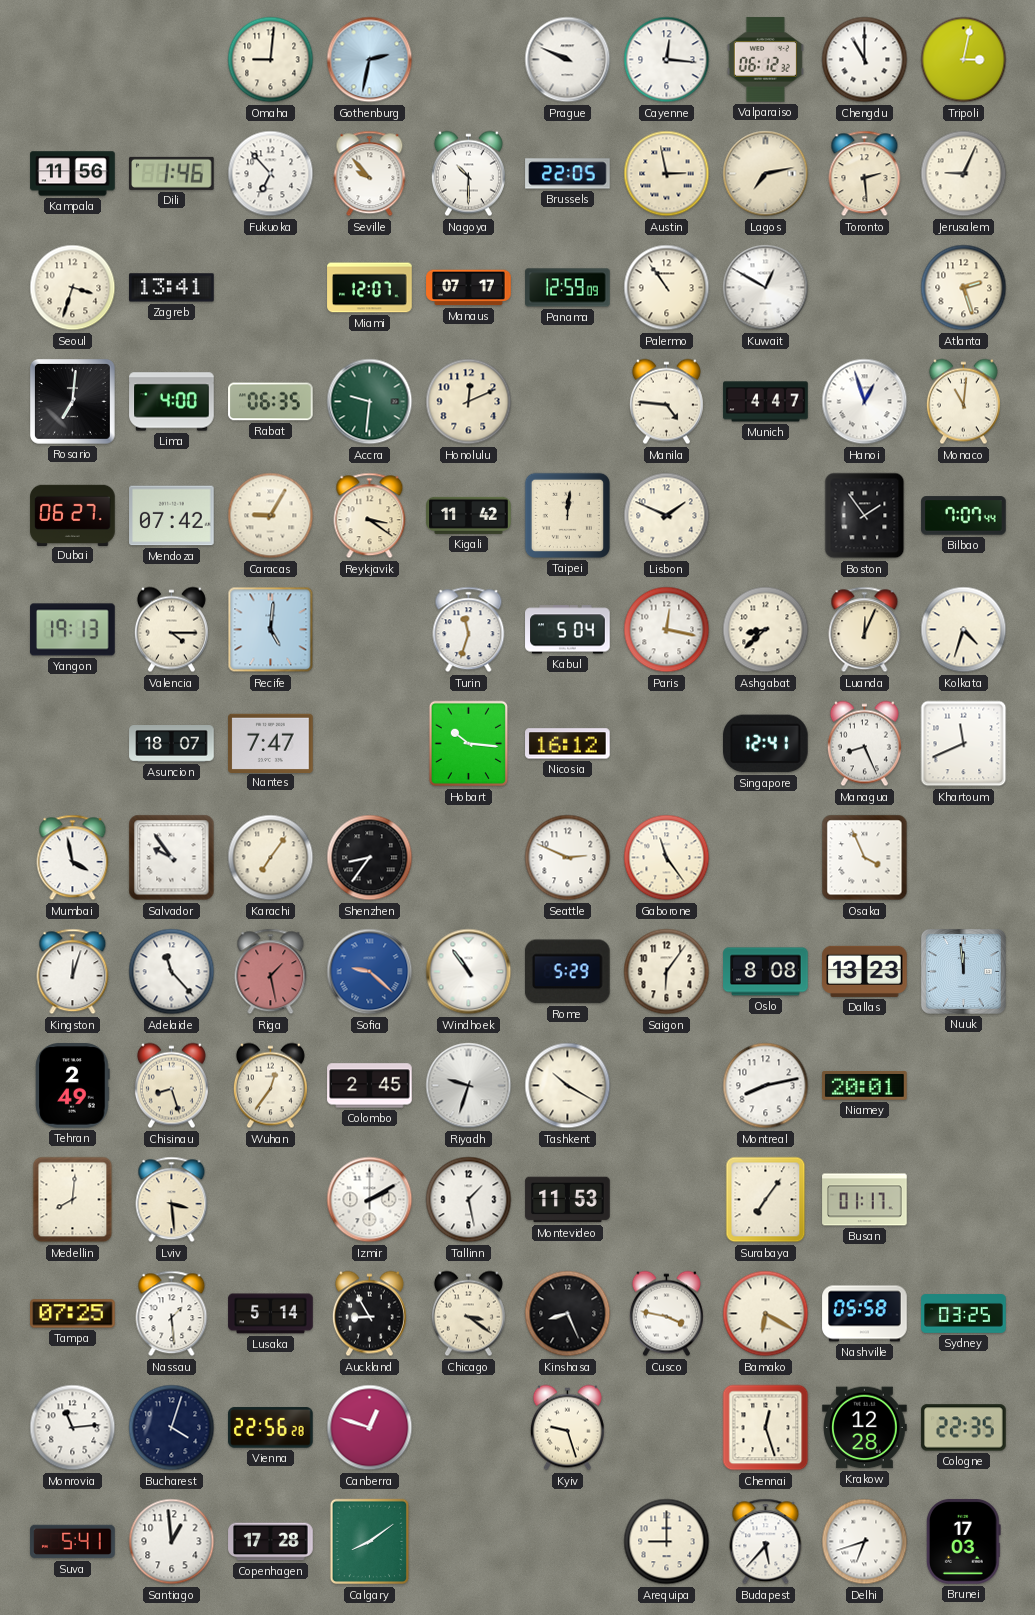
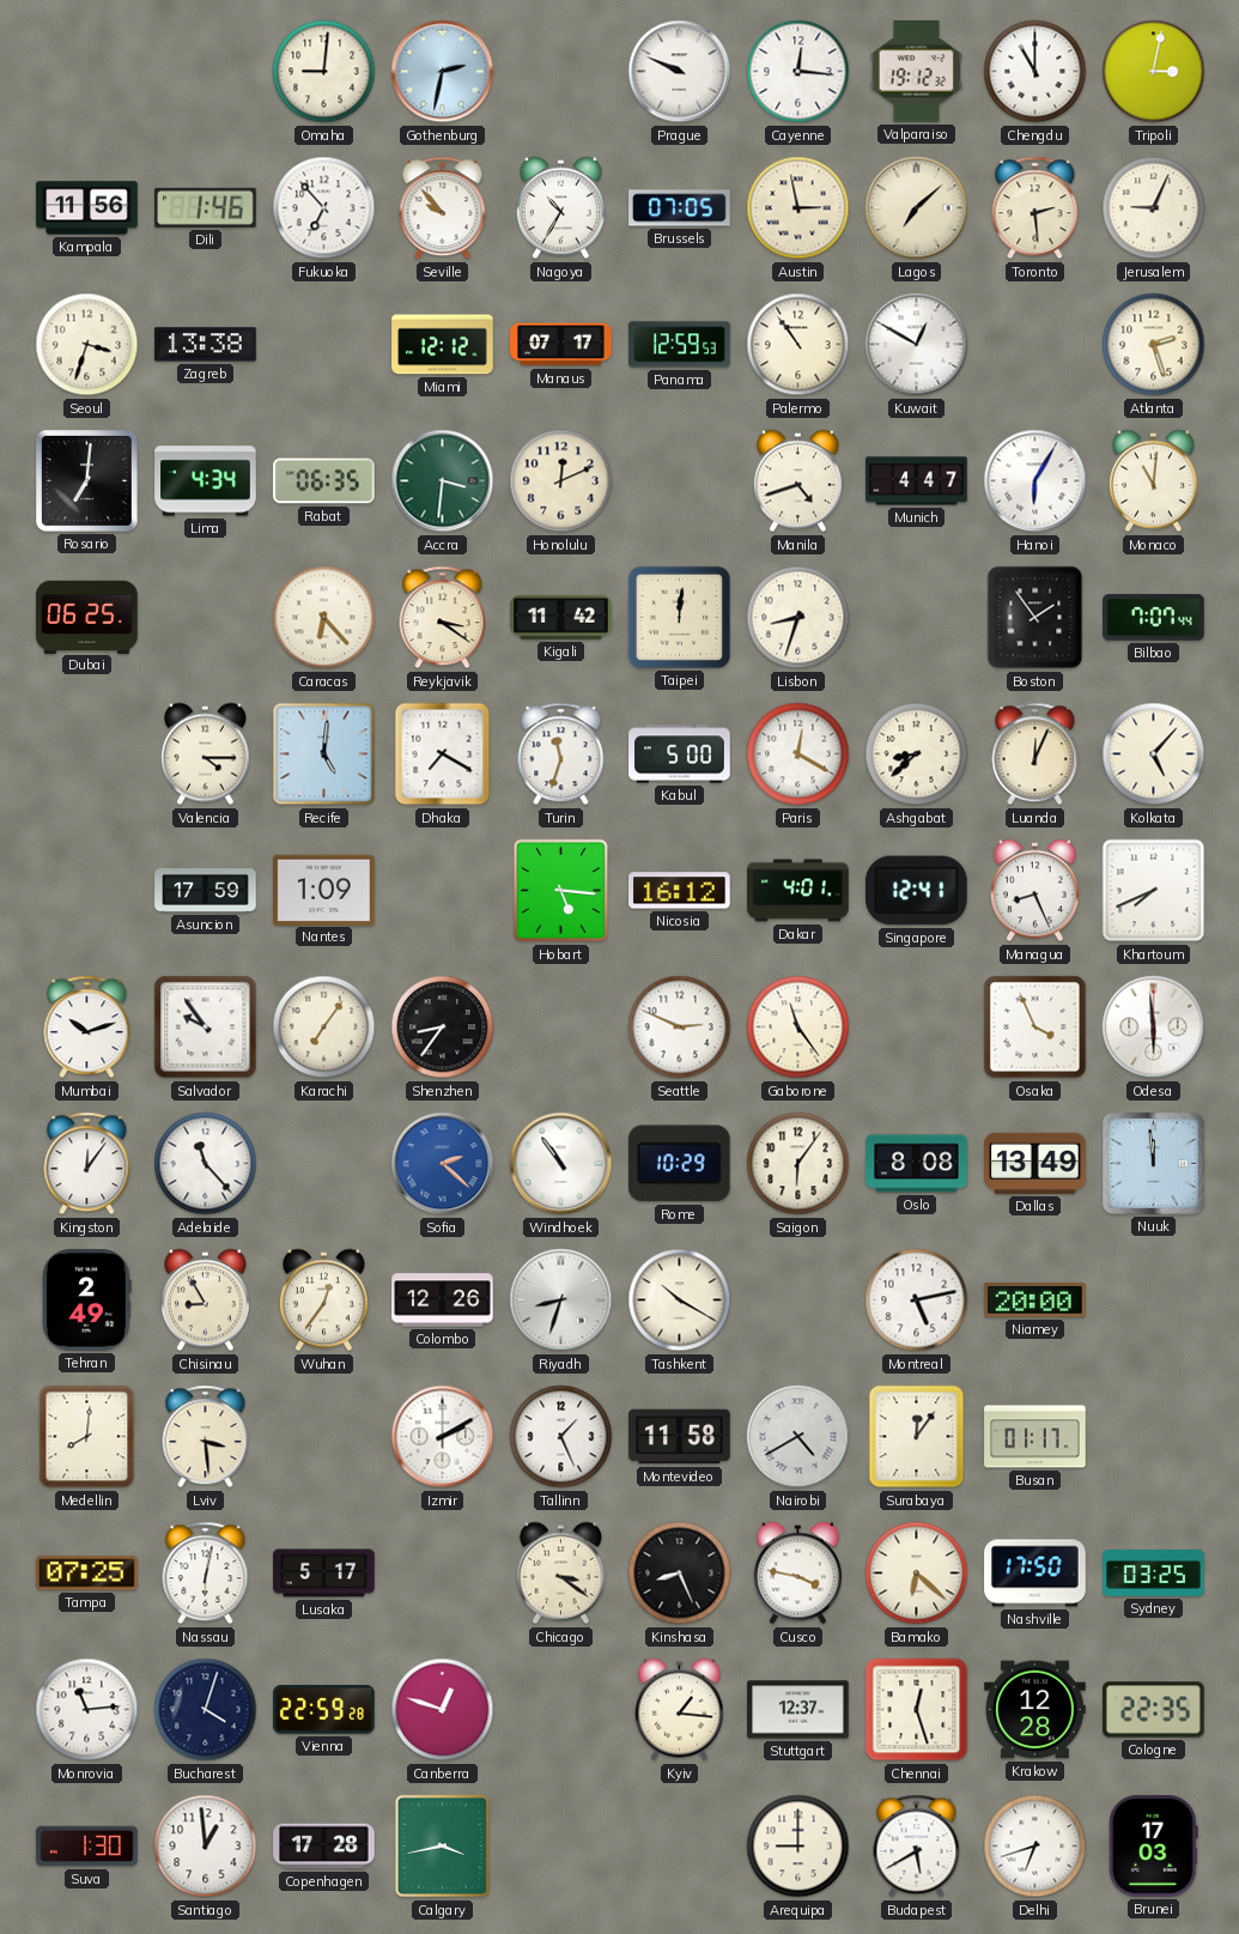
Valparaiso: 06:12 -> 19:12 (916, 72)
Nagoya: 10:30 -> 10:35 (560, 208)
Brussels: 22:05 -> 07:05 (680, 208)
Lagos: 7:13 -> 7:08 (917, 208)
Zagreb: 13:41 -> 13:38 (206, 345)
Miami: 12:07 -> 12:12 (443, 345)
Panama: 12:59:09 -> 12:59:53 (680, 345)
Lima: 4:00 -> 4:34 (206, 481)
Accra: 9:31 -> 3:31 (443, 481)
Manila: 4:46 -> 4:42 (797, 481)
Hanoi: 12:57 -> 6:05 (1035, 481)
Dubai: 06:27 -> 06:25 (87, 617)
Mendoza: 07:42 -> none (172, 516)
Caracas: 9:05 -> 6:23 (324, 618)
Lisbon: 1:49 -> 8:33 (798, 618)
Yangon: 19:13 -> none (73, 630)
Dhaka: none -> 7:20 (443, 754)
Kabul: 5:04 -> 5:00 (680, 754)
Paris: 12:17 -> 12:20 (798, 754)
Kolkata: 4:33 -> 5:07 (1154, 754)
Asuncion: 18:07 -> 17:59 (206, 891)
Nantes: 7:47 -> 1:09 (324, 890)
Hobart: 10:16 -> 5:16 (561, 891)
Dakar: none -> 4:01 (798, 891)
Khartoum: 11:41 -> 7:41 (1154, 891)
Mumbai: 3:58 -> 10:12 (87, 1027)
Odesa: none -> 5:59 (1154, 1027)
Kingston: 12:03 -> 12:06 (87, 1164)
Riga: 1:28 -> none (271, 972)
Sofia: 9:22 -> 2:22 (443, 1164)
Rome: 5:29 -> 10:29 (679, 1164)
Dallas: 13:23 -> 13:49 (1035, 1163)
Chisinau: 8:27 -> 8:55 (205, 1301)
Colombo: 2:45 -> 12:26 (443, 1301)
Riyadh: 9:33 -> 8:33 (561, 1301)
Montreal: 8:13 -> 5:13 (917, 1301)
Niamey: 20:01 -> 20:00 (1035, 1301)
Tallinn: 1:28 -> 1:26 (561, 1437)
Montevideo: 11:53 -> 11:58 (680, 1437)
Nairobi: none -> 4:40 (798, 1437)
Surabaya: 7:06 -> 12:06 (917, 1437)
Nassau: 1:29 -> 6:02 (206, 1574)
Lusaka: 5:14 -> 5:17 (324, 1574)
Auckland: 8:55 -> none (369, 1314)
Bamako: 6:20 -> 6:22 (917, 1574)
Nashville: 05:58 -> 17:50 (1035, 1574)
Vienna: 22:56 -> 22:59 (324, 1710)
Kyiv: 9:27 -> 1:16 (679, 1710)
Stuttgart: none -> 12:37 (798, 1710)
Suva: 5:41 -> 1:30 (87, 1847)
Calgary: 8:09 -> 3:43 (443, 1847)
Budapest: 5:37 -> 5:40 (917, 1847)
